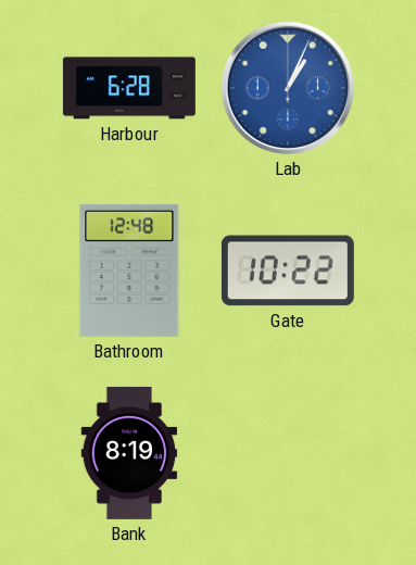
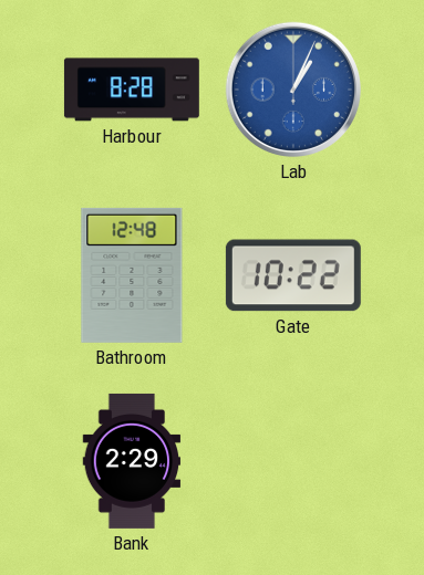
Harbour: 6:28 -> 8:28 (132, 90)
Bank: 8:19 -> 2:29 (132, 461)
